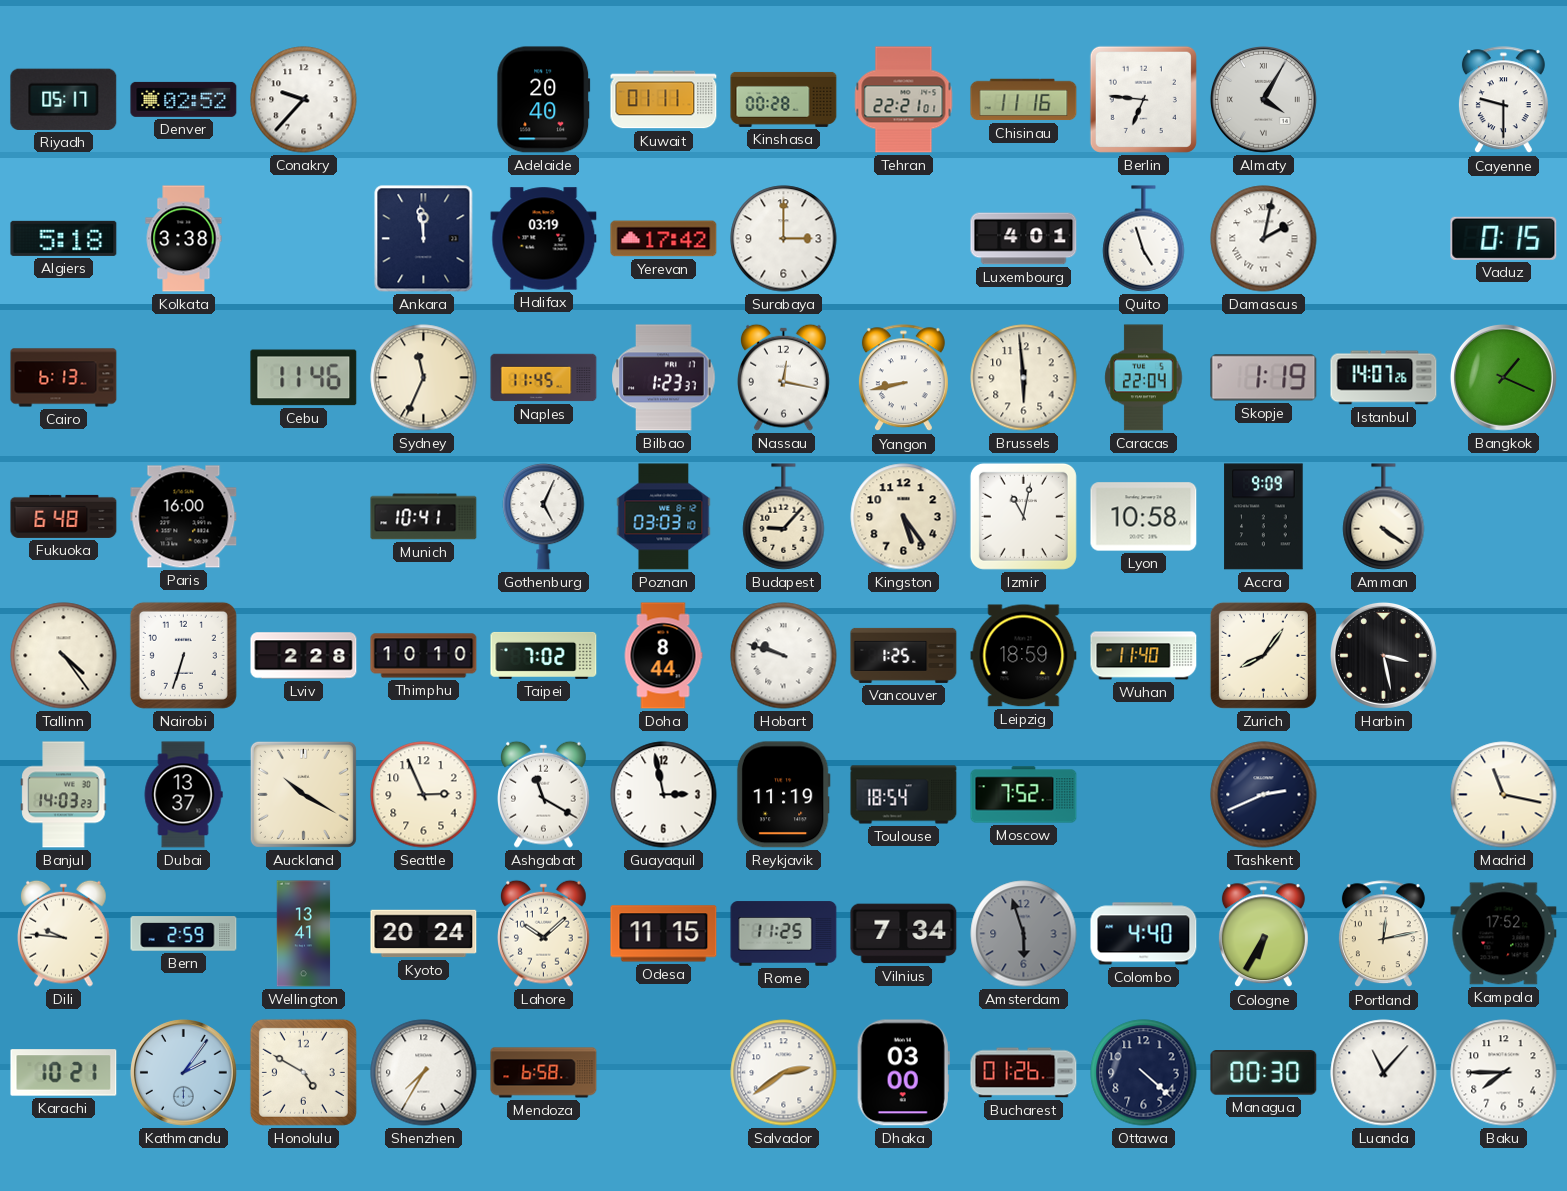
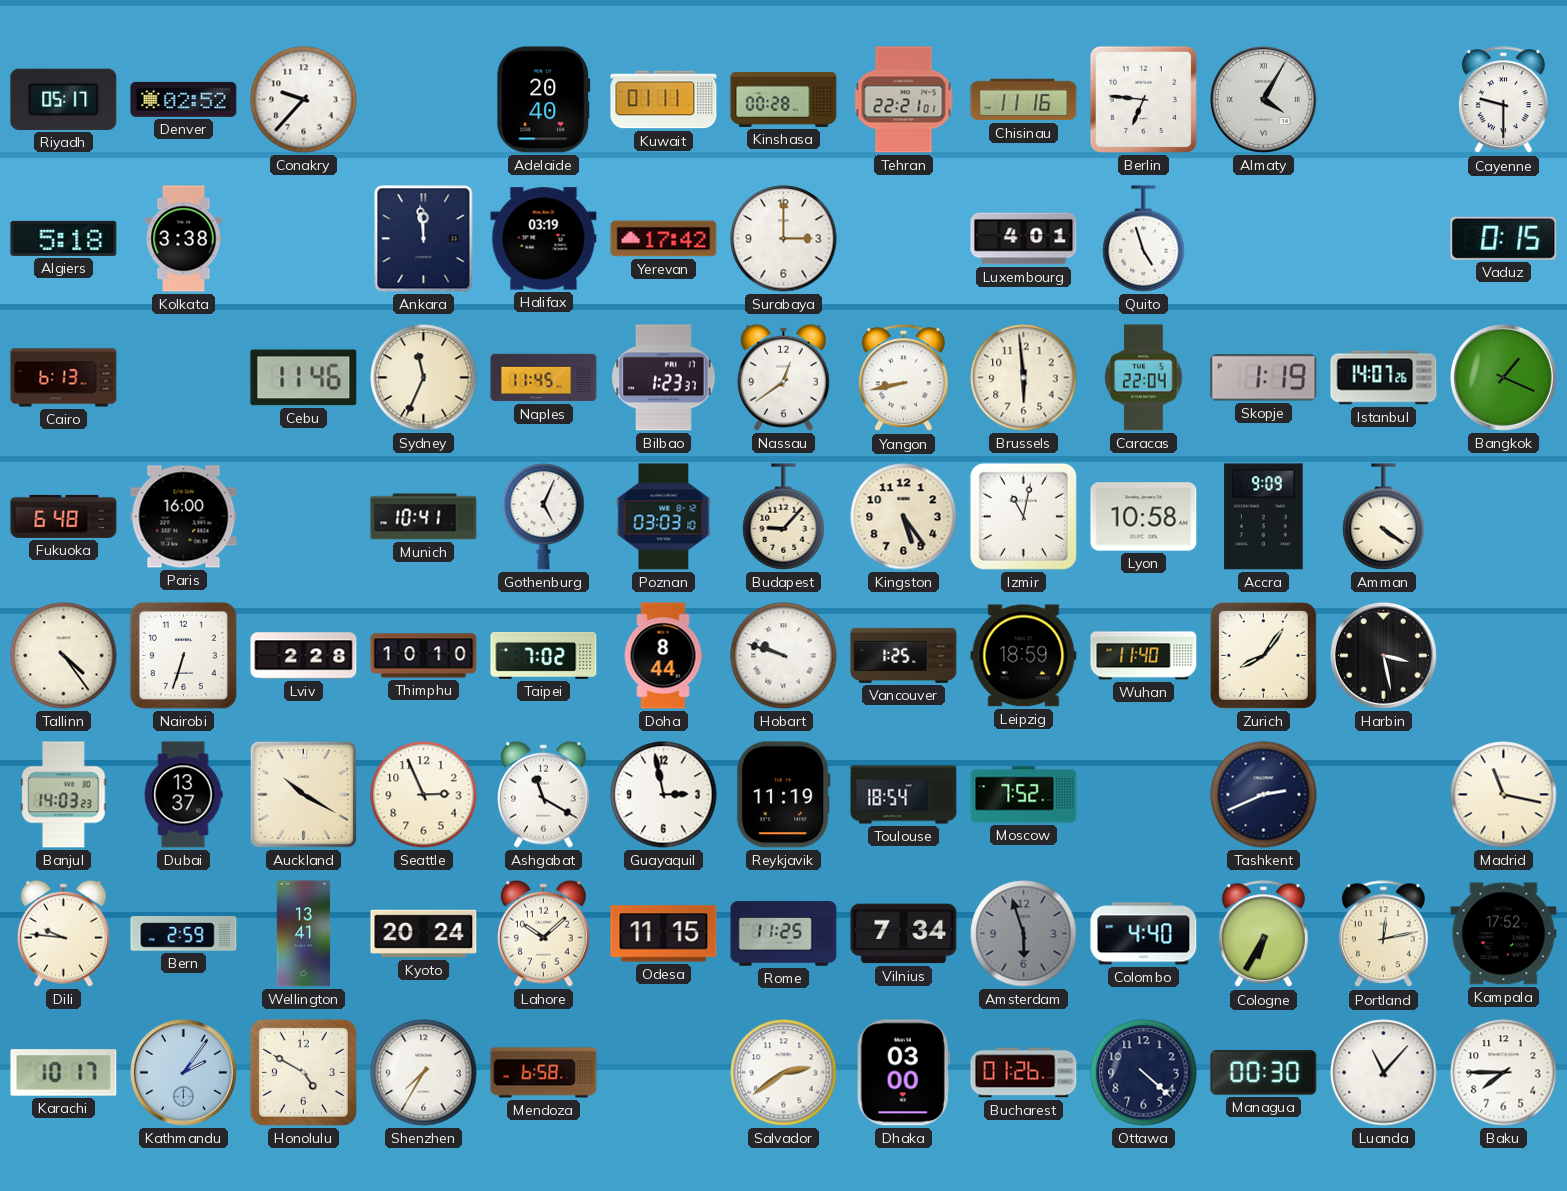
Damascus: 2:02 -> none (1264, 239)
Nassau: 12:17 -> 12:39 (784, 377)
Karachi: 10:21 -> 10:17 (64, 1073)
